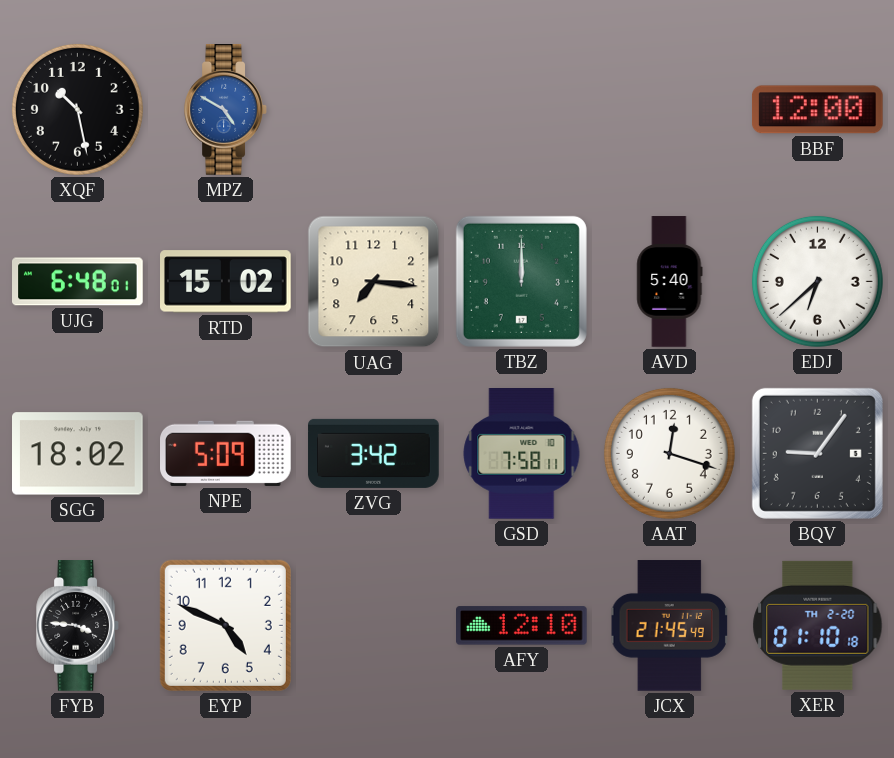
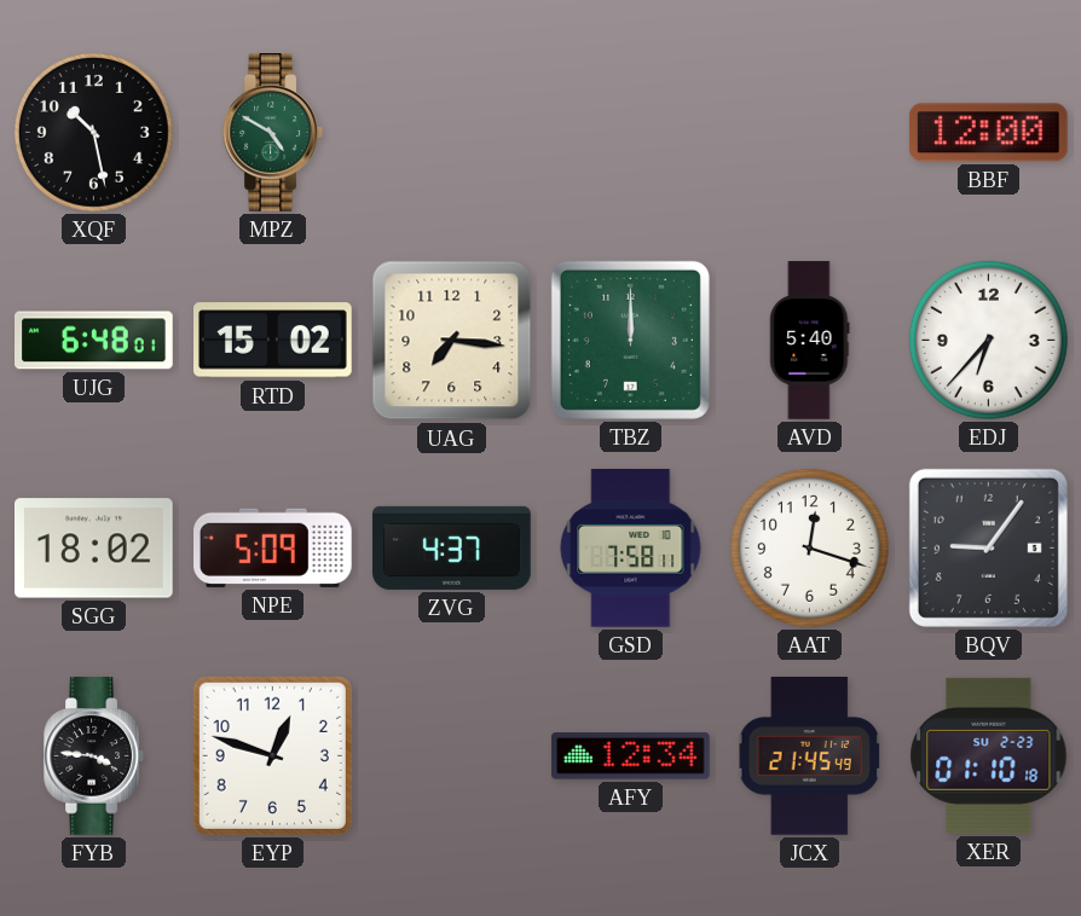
MPZ dial: blue -> green (273, 133)
EDJ: 6:38 -> 6:37 (988, 340)
ZVG: 3:42 -> 4:37 (452, 547)
EYP: 4:49 -> 12:48 (272, 755)
AFY: 12:10 -> 12:34 (631, 756)
XER date: TH 2-20 -> SU 2-23 (989, 755)
